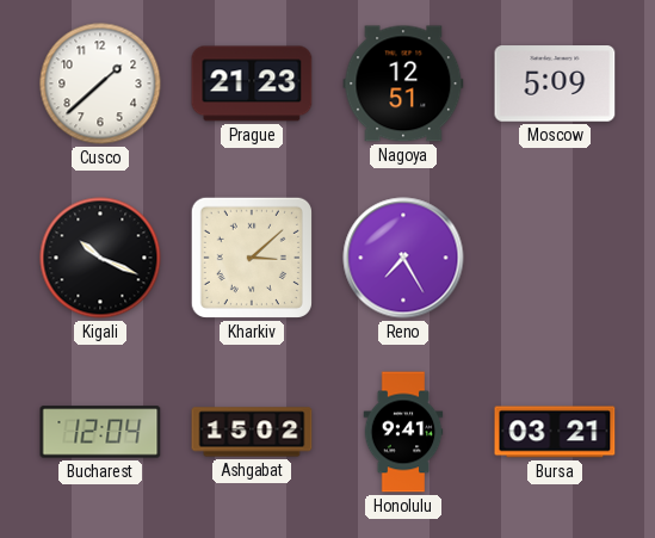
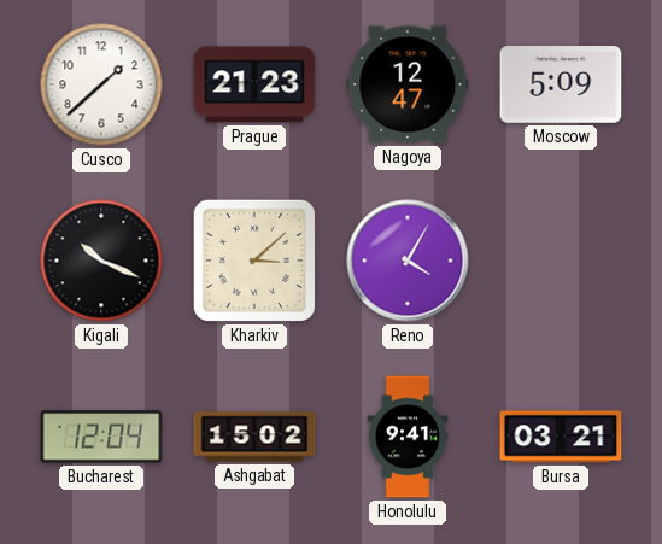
Nagoya: 12:51 -> 12:47 (408, 84)
Reno: 7:25 -> 4:05 (408, 261)
